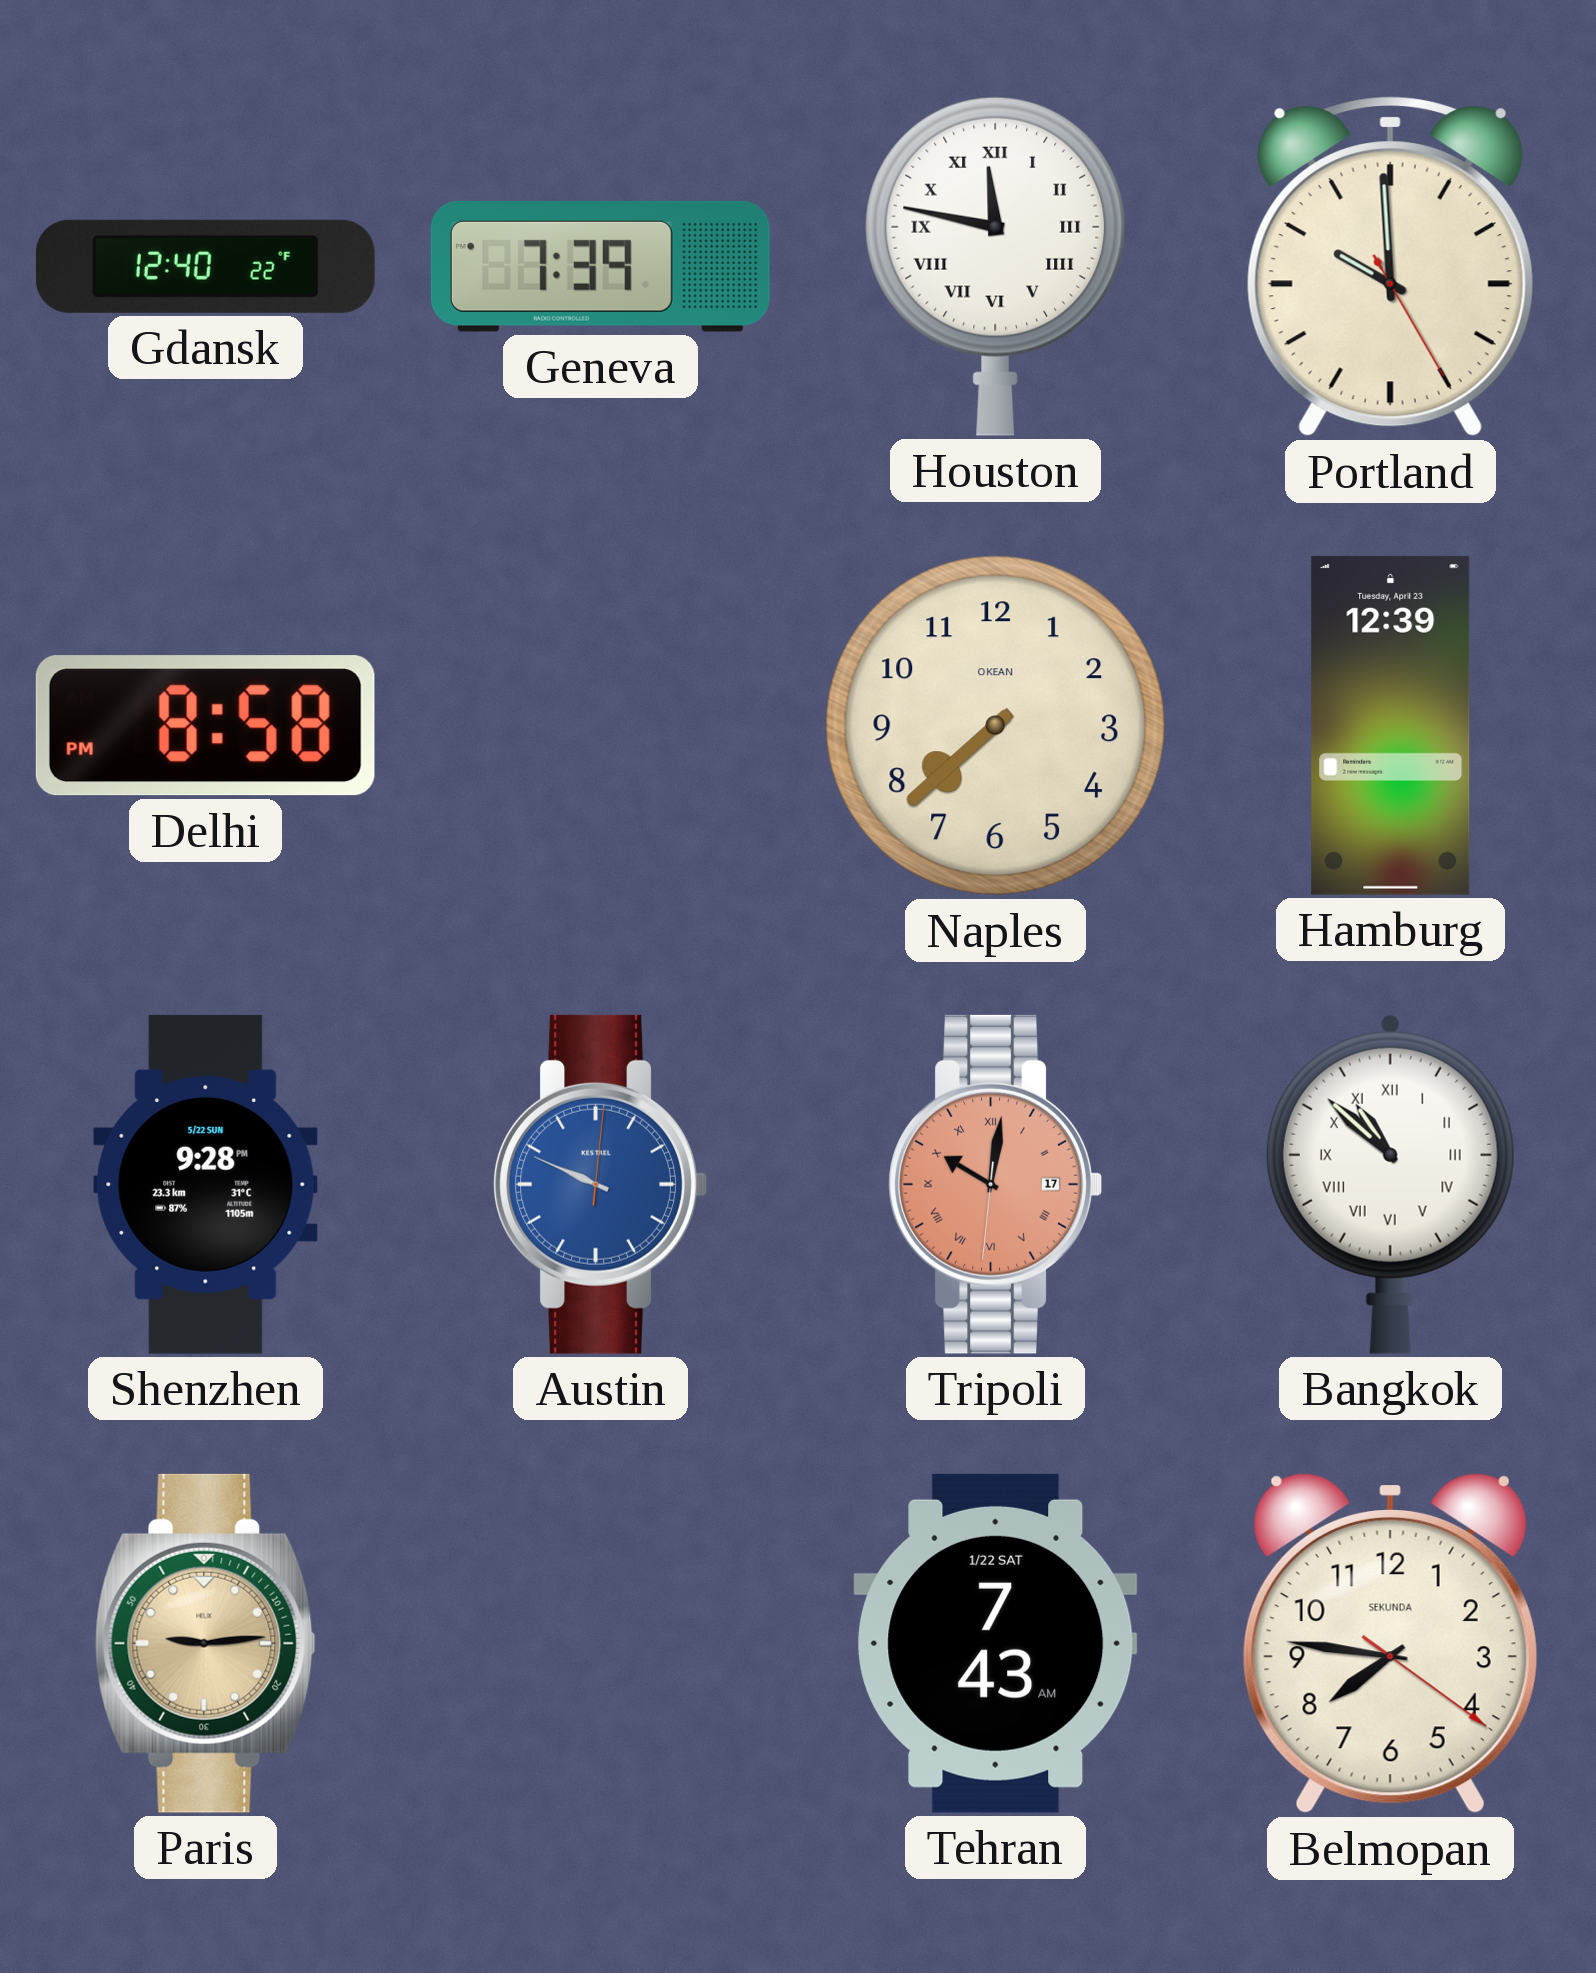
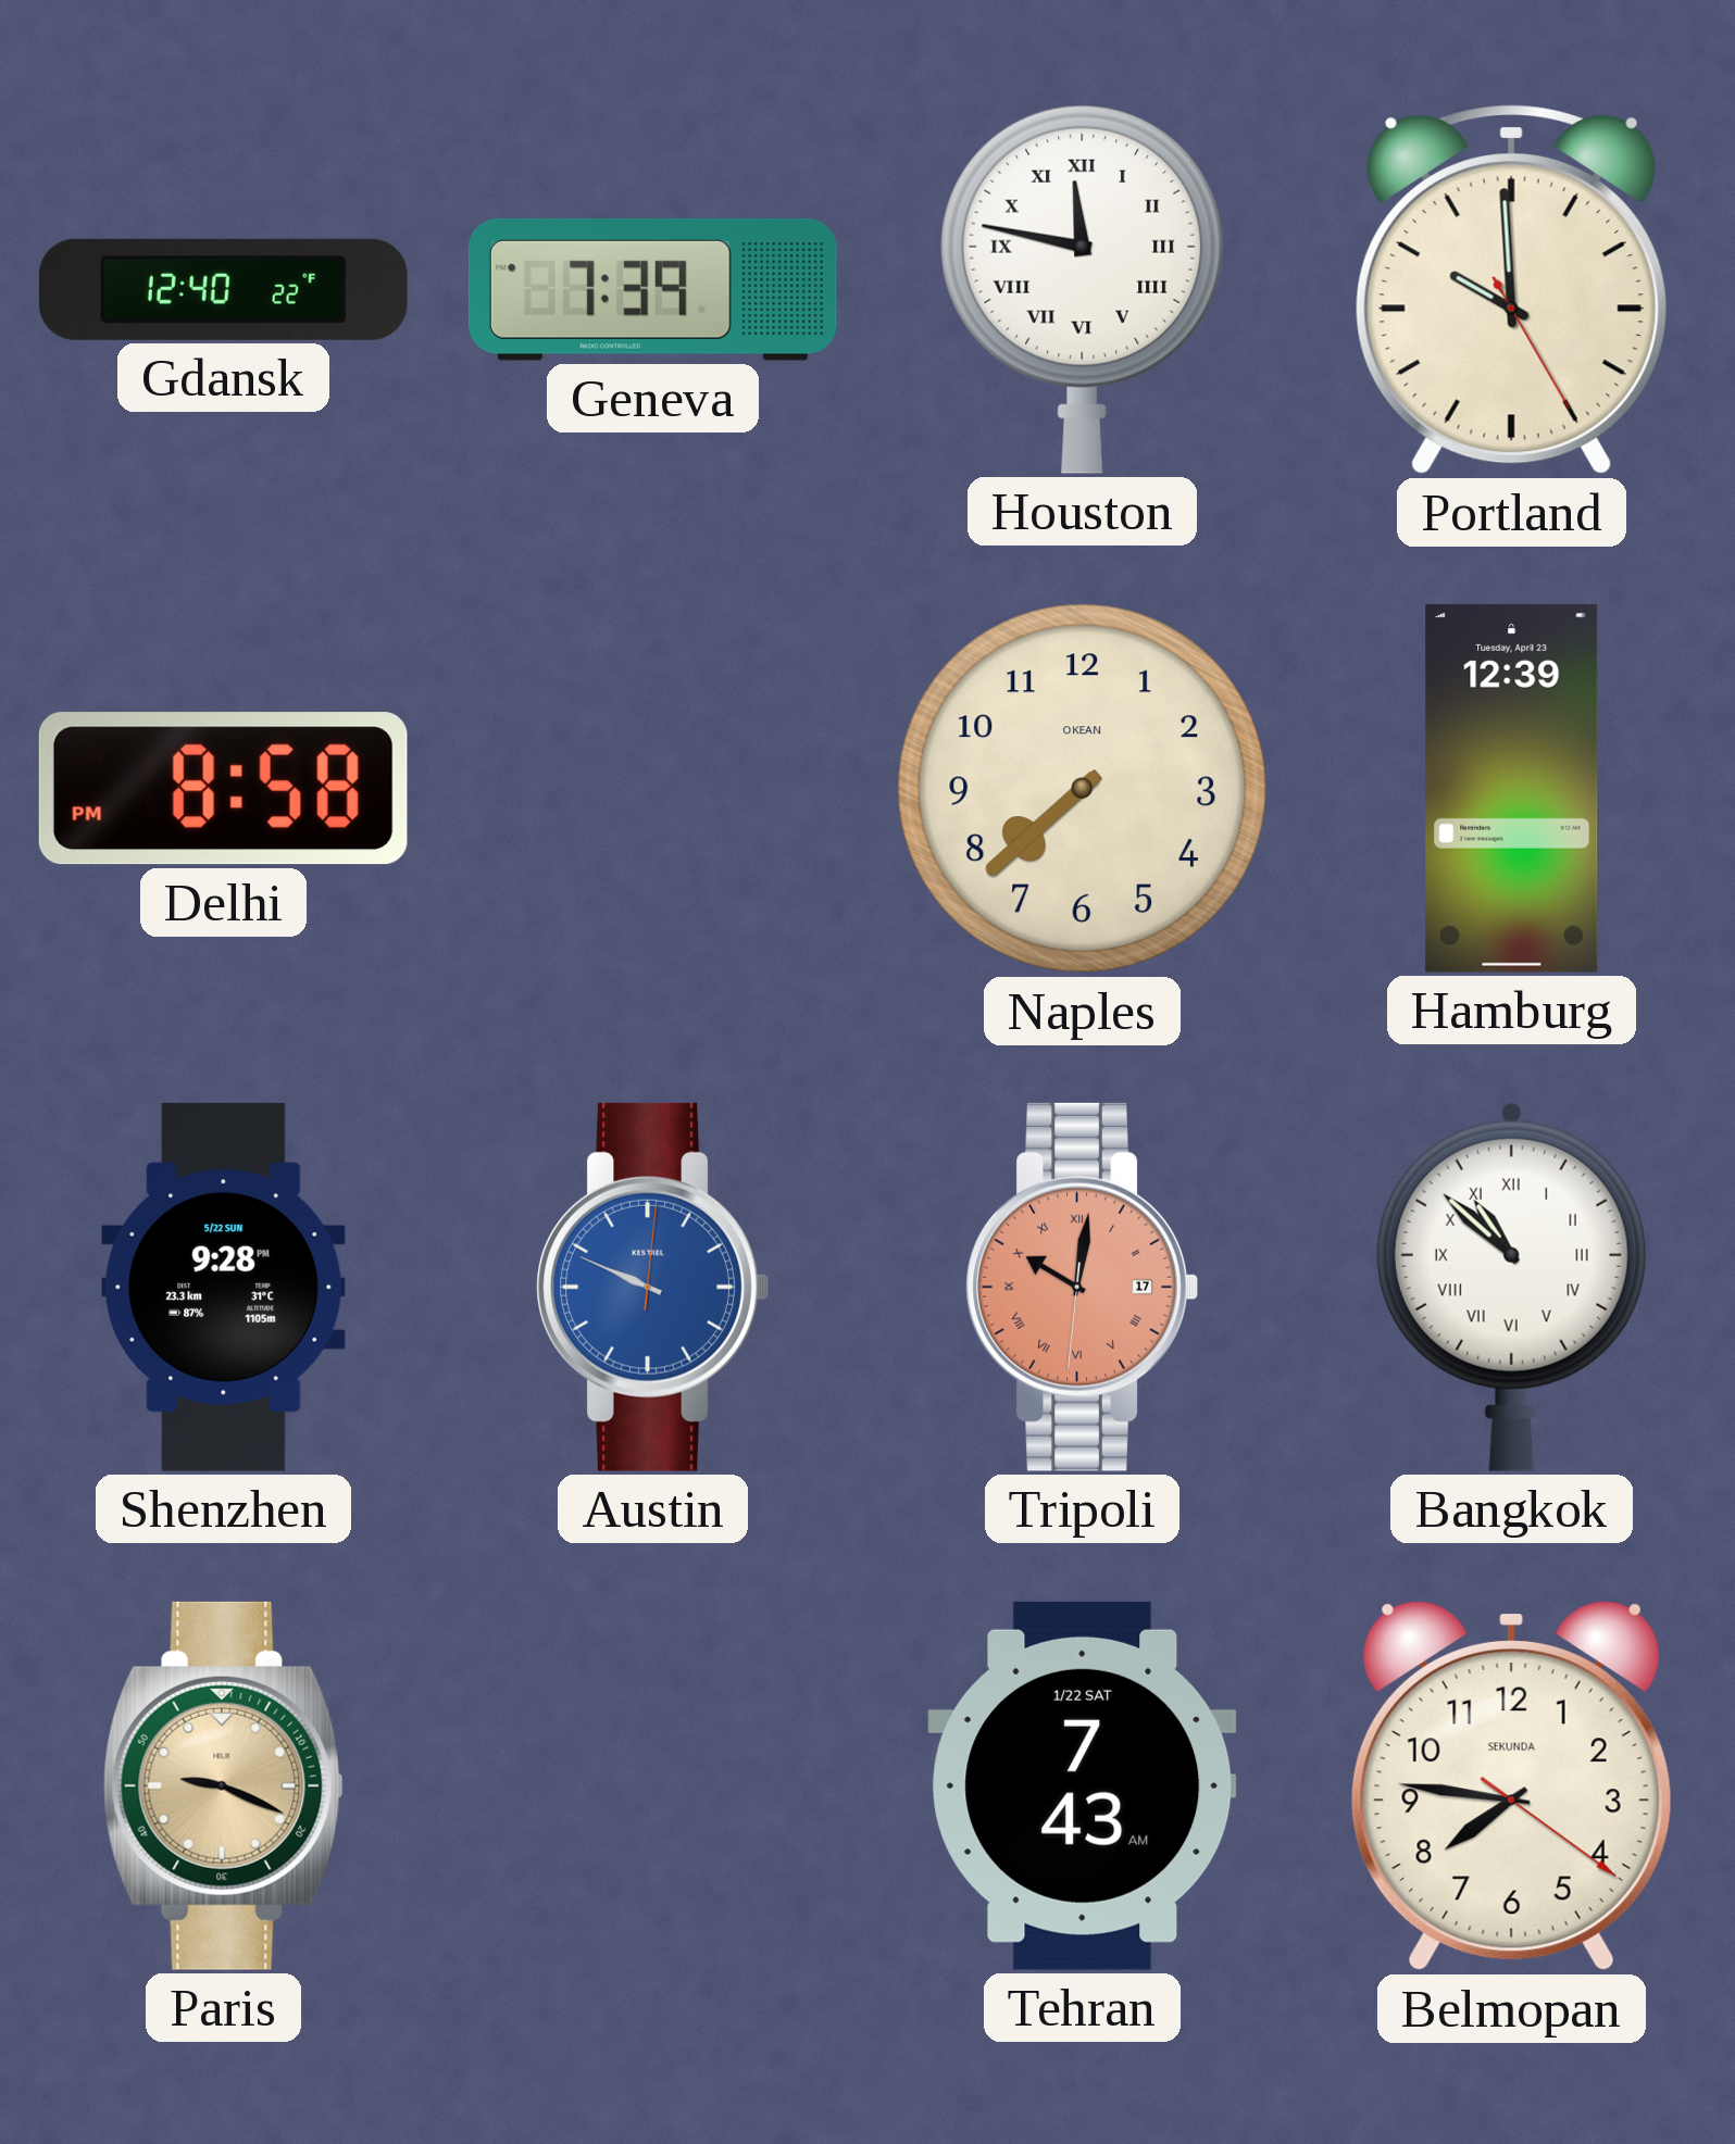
Paris: 9:14 -> 9:19 (223, 1785)
